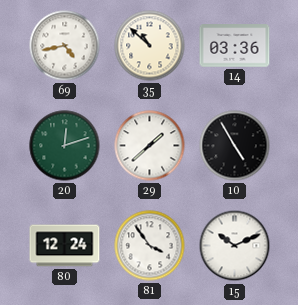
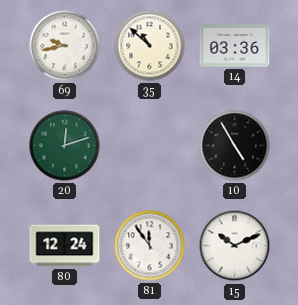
69: 4:43 -> 9:43 (65, 46)
29: 1:38 -> none (150, 146)
81: 3:54 -> 11:54 (150, 246)
